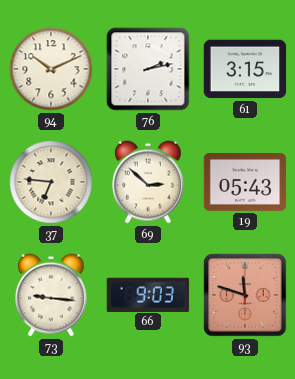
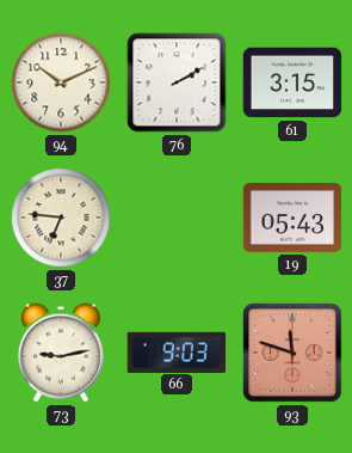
76: 2:13 -> 2:10 (177, 82)
69: 2:52 -> none (148, 182)
73: 9:16 -> 9:13 (61, 353)
